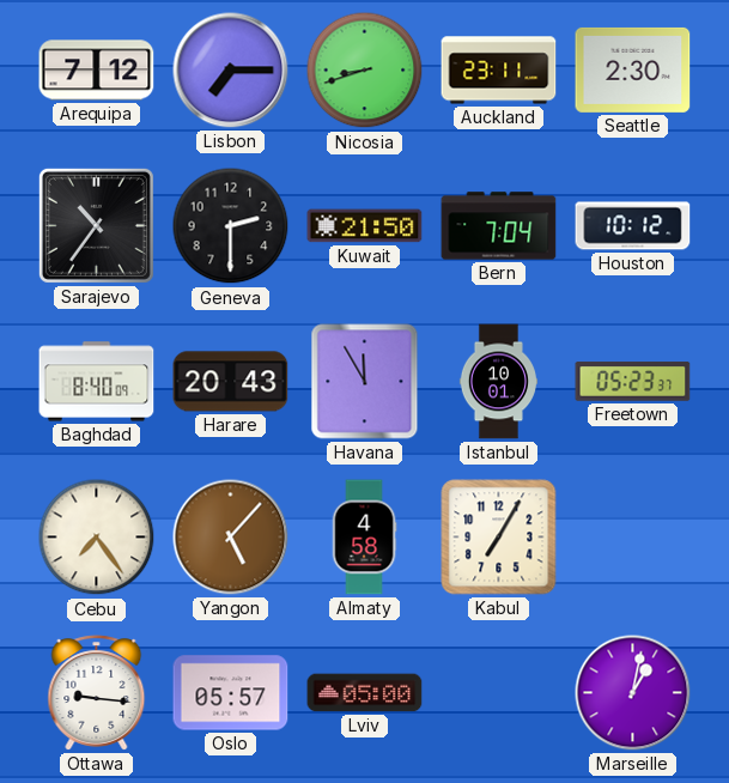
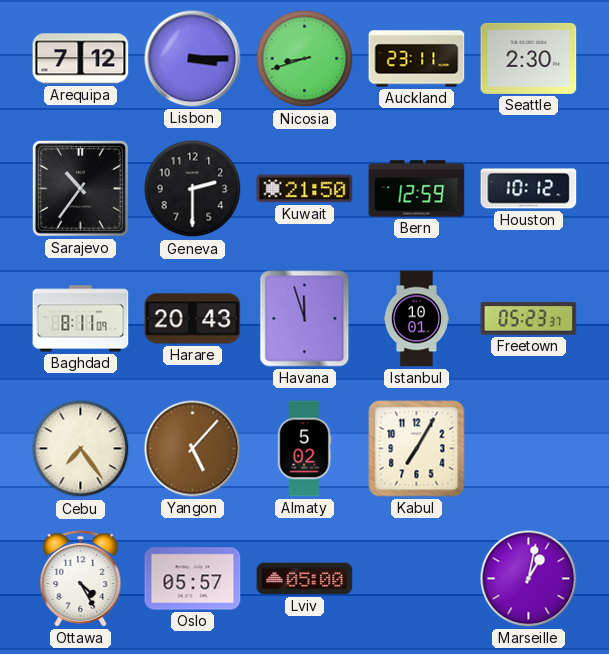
Lisbon: 7:15 -> 3:15 (193, 59)
Bern: 7:04 -> 12:59 (417, 189)
Baghdad: 8:40 -> 8:11 (81, 319)
Havana: 11:55 -> 11:57 (305, 319)
Almaty: 4:58 -> 5:02 (304, 449)
Ottawa: 9:16 -> 4:25 (81, 579)
